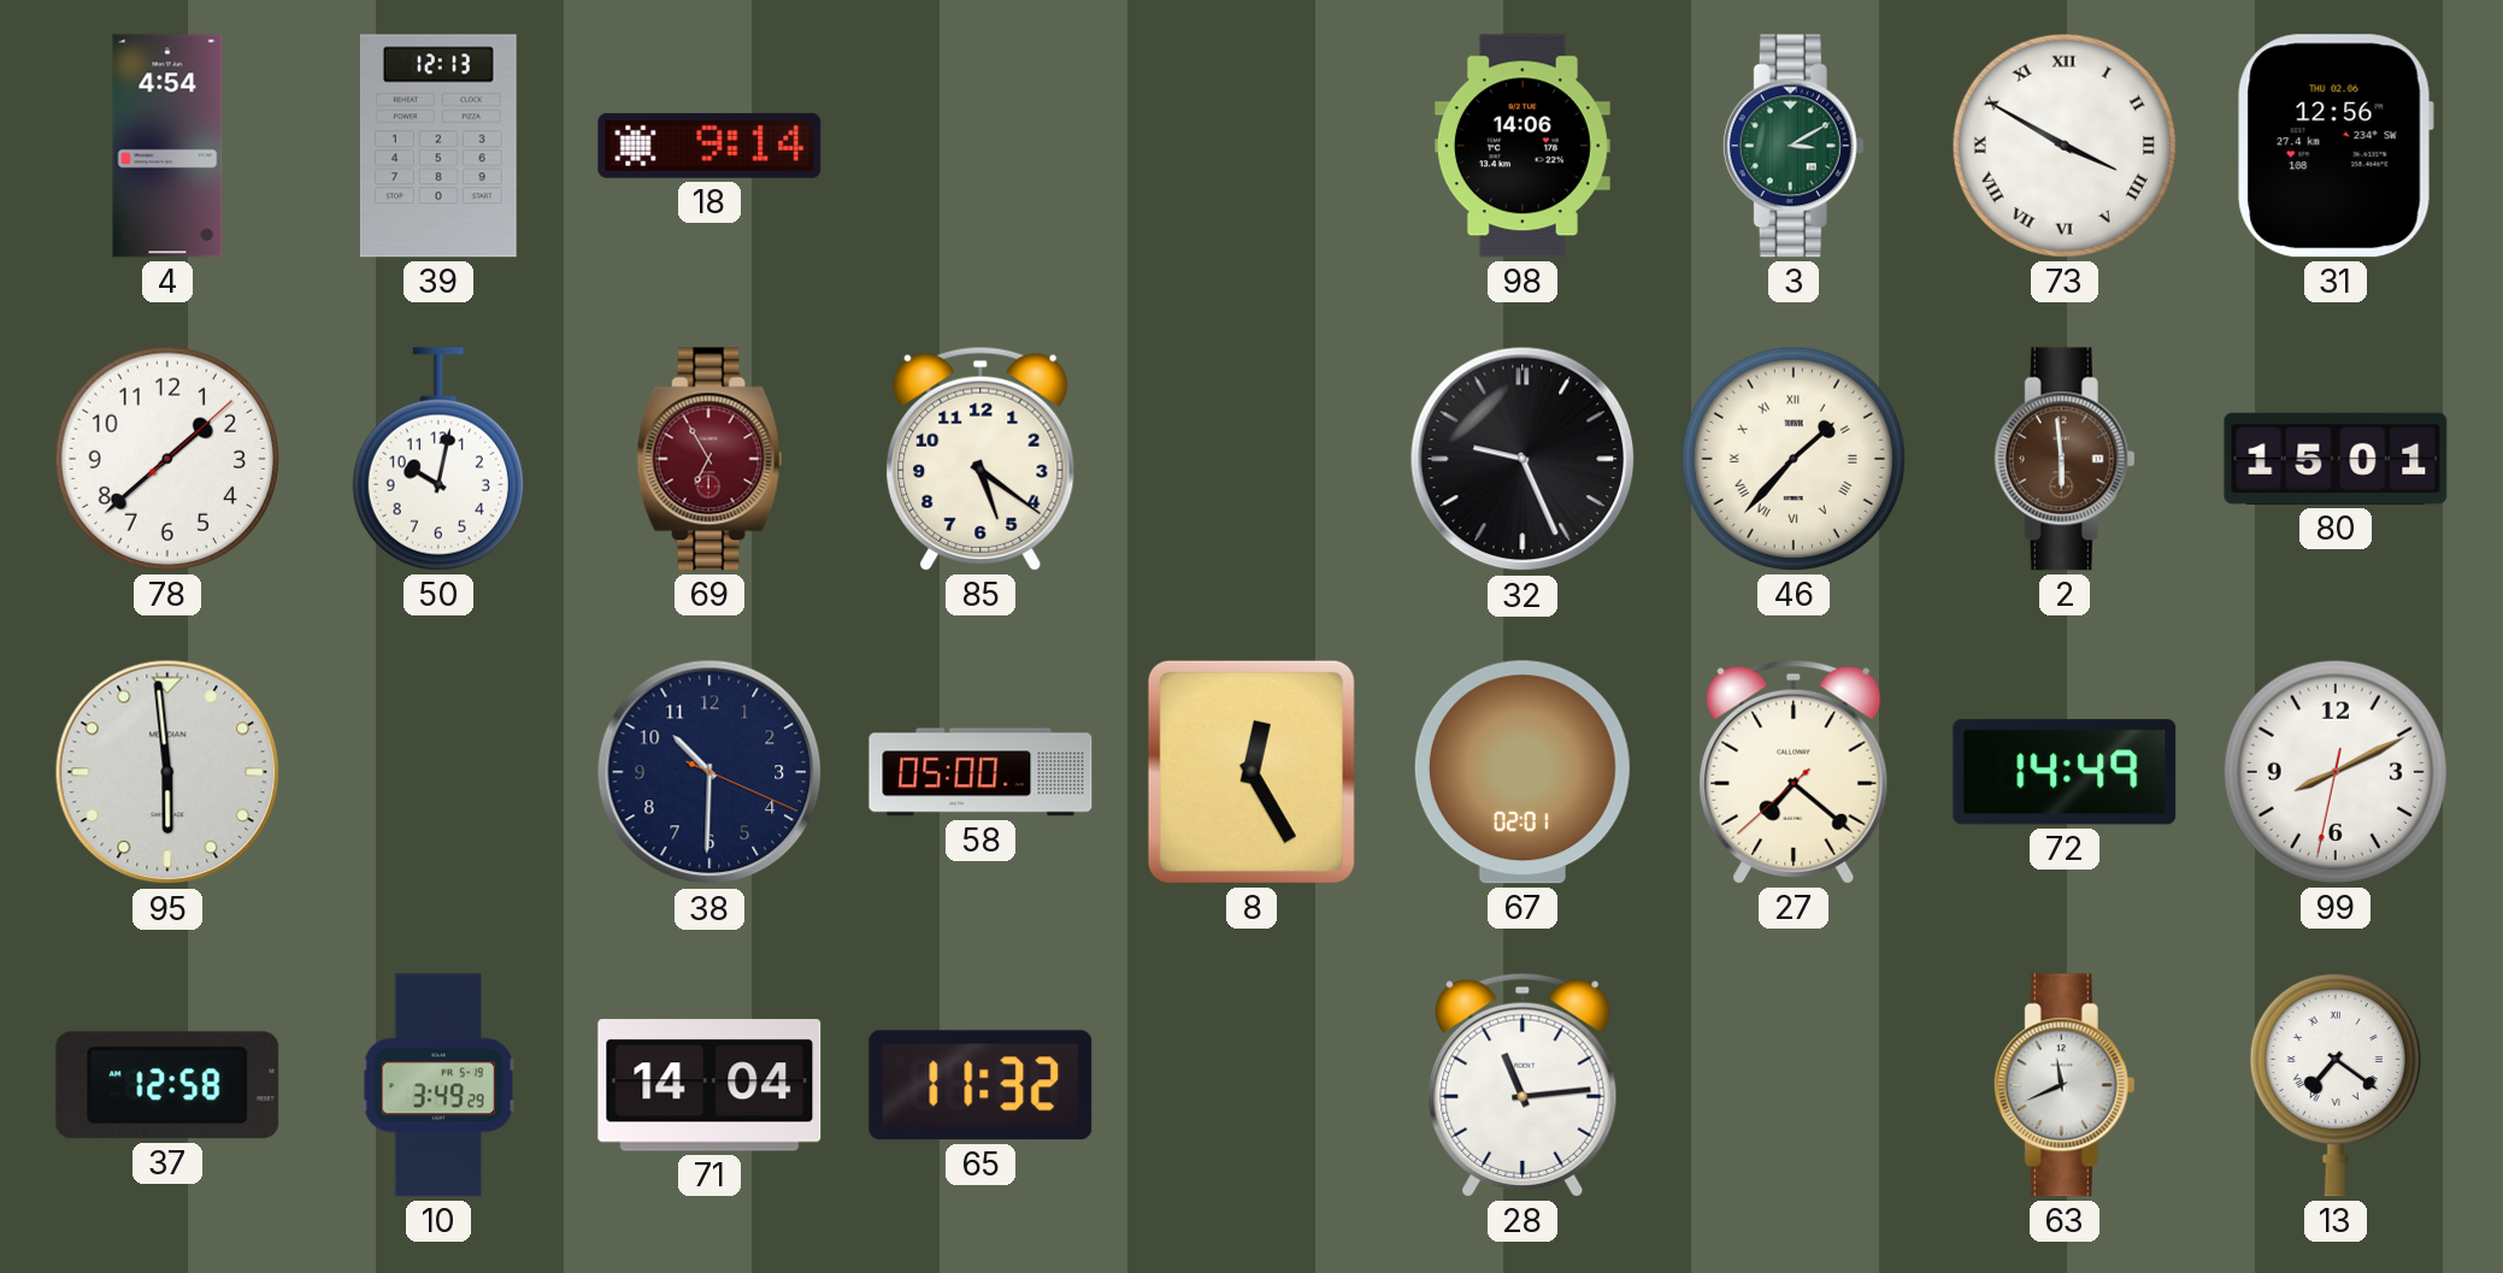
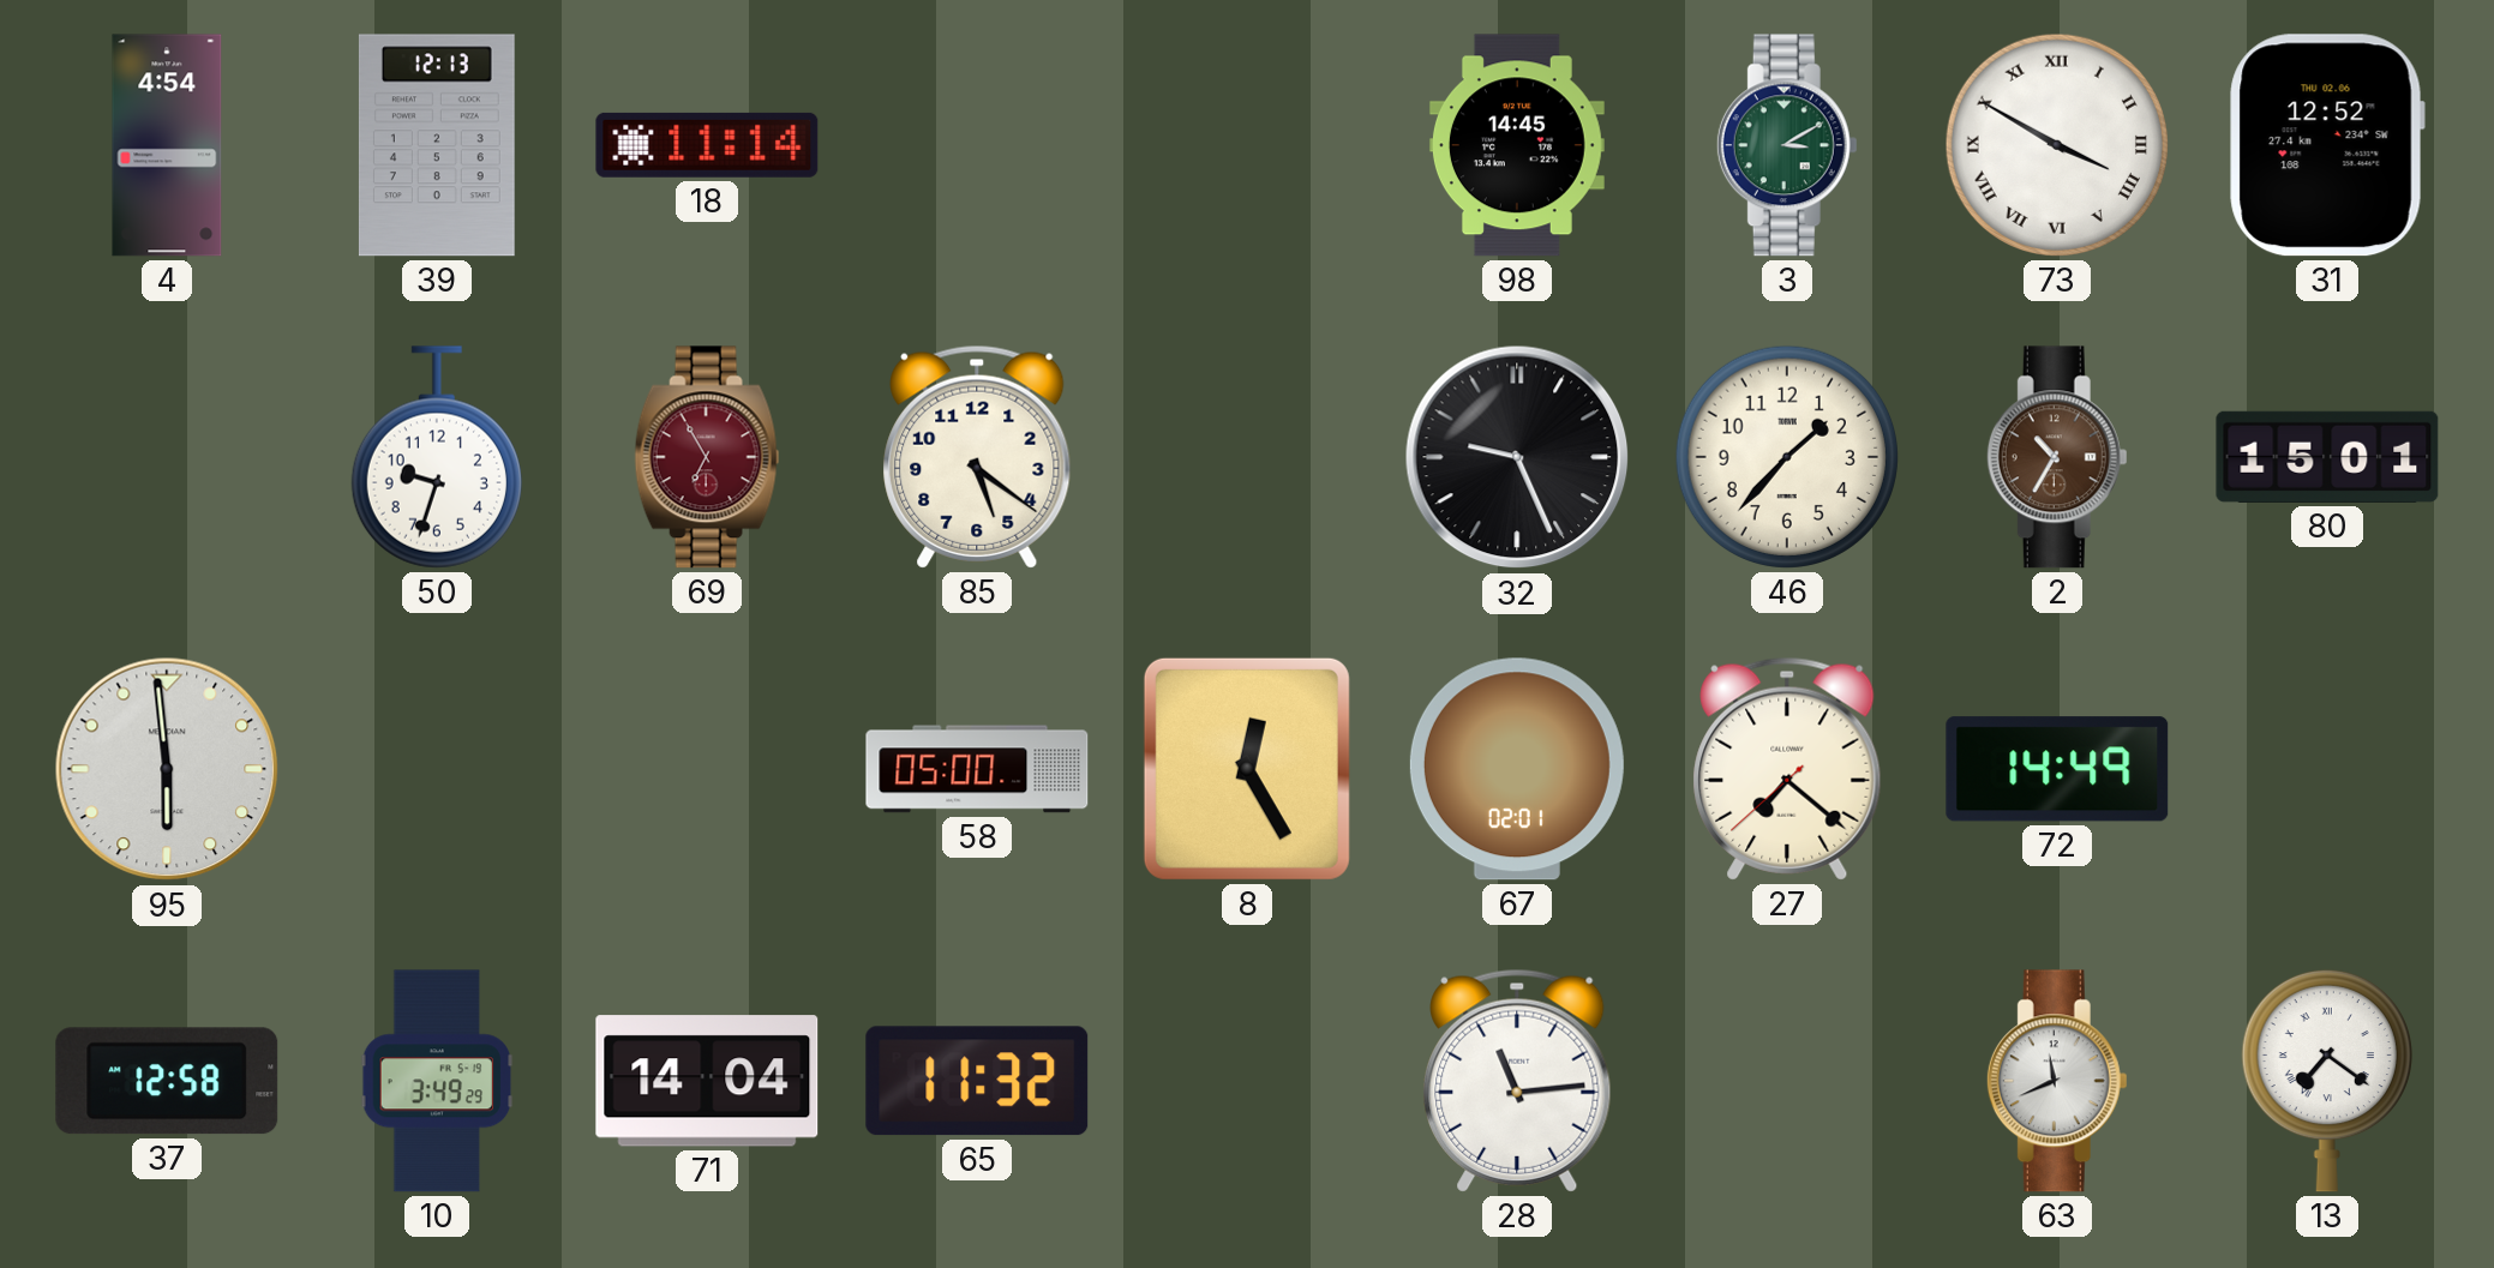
18: 9:14 -> 11:14 (707, 145)
98: 14:06 -> 14:45 (1517, 145)
31: 12:56 -> 12:52 (2327, 145)
78: 1:38 -> none (167, 459)
50: 10:02 -> 9:33 (437, 457)
46 numerals: Roman -> Arabic (1787, 457)
2: 5:59 -> 10:35 (2057, 457)
38: 10:30 -> none (709, 772)
99: 8:10 -> none (2336, 772)
